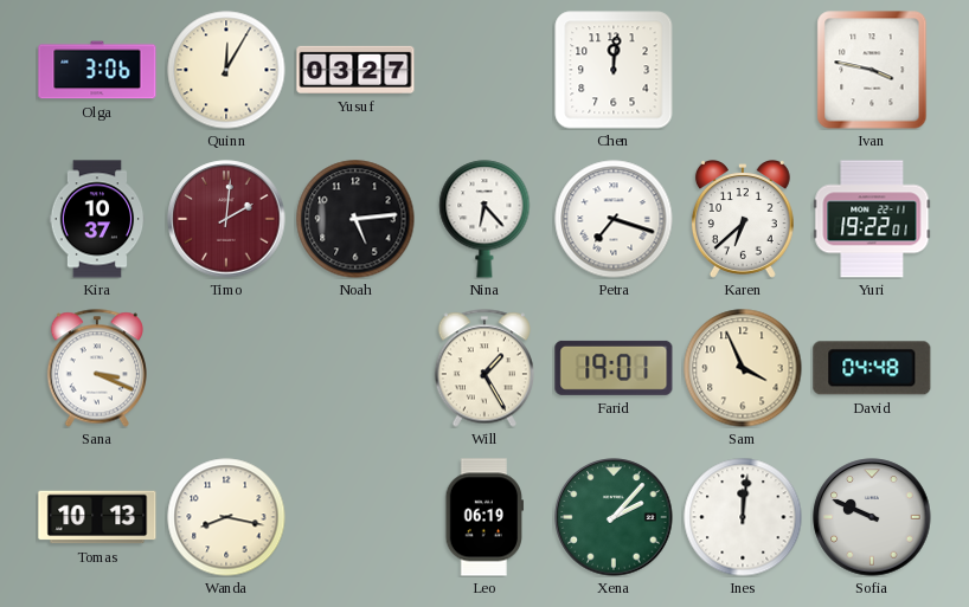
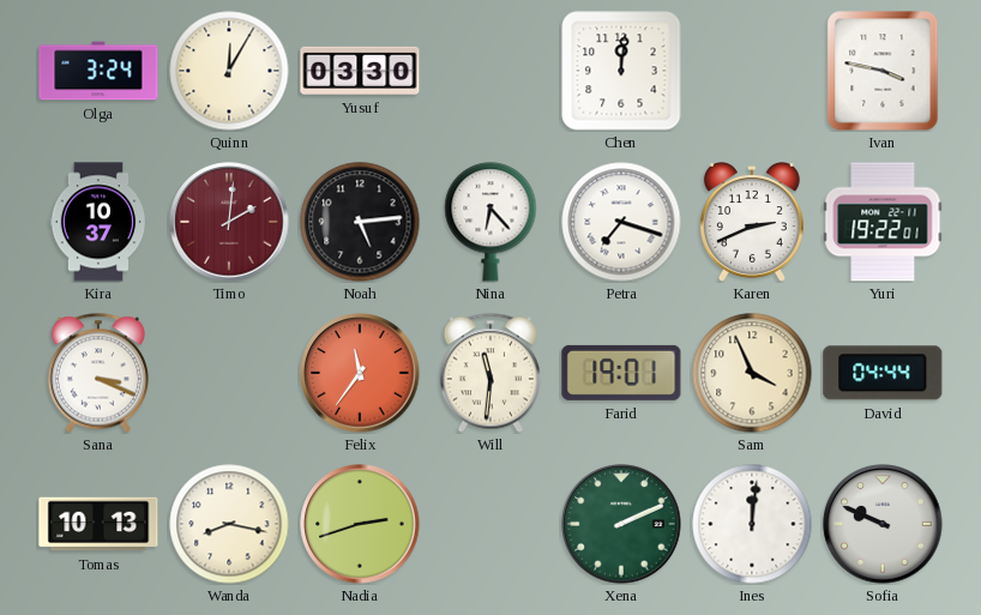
Olga: 3:06 -> 3:24 (98, 71)
Yusuf: 03:27 -> 03:30 (360, 71)
Karen: 6:38 -> 2:41 (752, 223)
Felix: none -> 11:36 (360, 373)
Will: 1:25 -> 11:31 (490, 373)
David: 04:48 -> 04:44 (883, 373)
Nadia: none -> 2:42 (360, 524)
Leo: 06:19 -> none (483, 517)
Xena: 2:07 -> 2:11 (621, 524)
